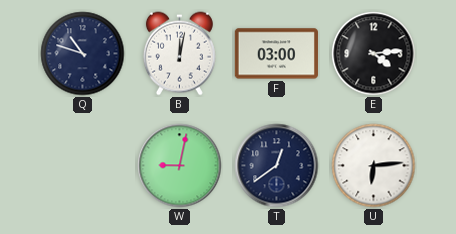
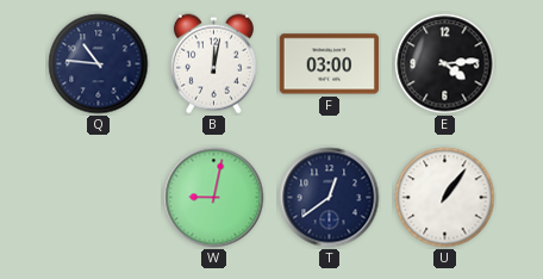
Q: 10:48 -> 10:46 (99, 64)
U: 6:14 -> 1:06 (445, 198)
